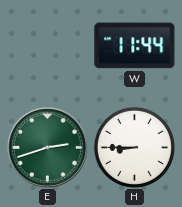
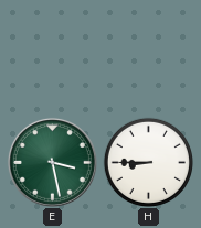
W: 11:44 -> none (135, 46)
E: 2:42 -> 3:28 (52, 162)
